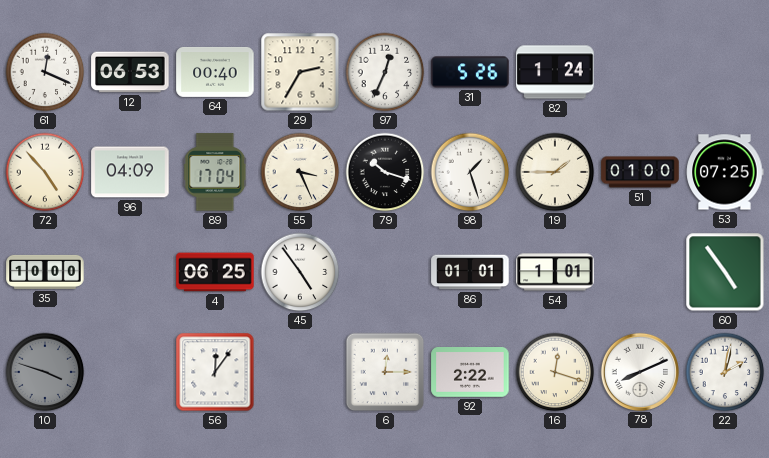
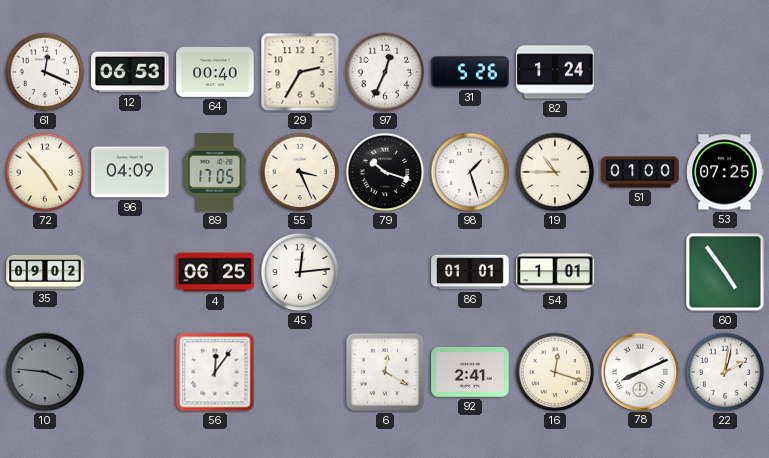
89: 17:04 -> 17:05 (215, 172)
19: 1:45 -> 10:45 (555, 172)
35: 10:00 -> 09:02 (45, 272)
45: 4:54 -> 12:14 (300, 272)
10: 3:48 -> 3:46 (45, 372)
6: 12:15 -> 12:20 (385, 372)
92: 2:22 -> 2:41 (470, 373)
